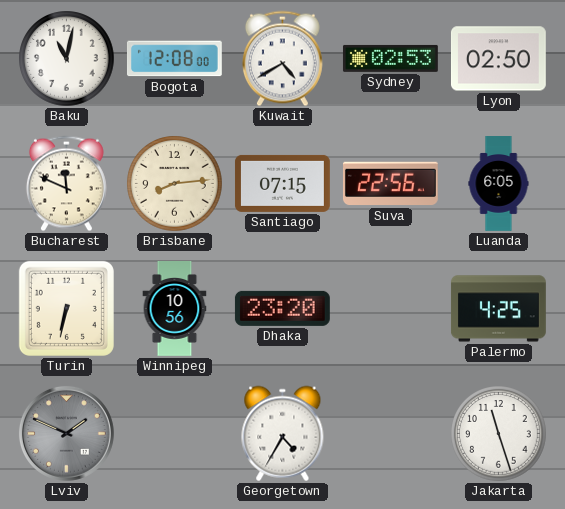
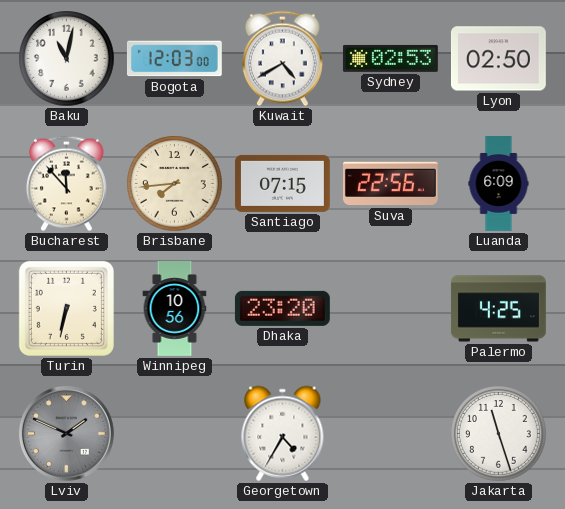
Bogota: 12:08 -> 12:03 (174, 59)
Bucharest: 11:49 -> 11:53 (66, 184)
Brisbane: 8:14 -> 7:44 (175, 184)
Luanda: 6:05 -> 6:09 (499, 184)
